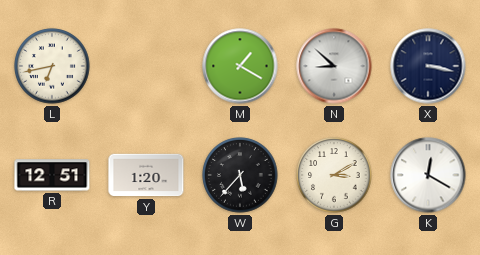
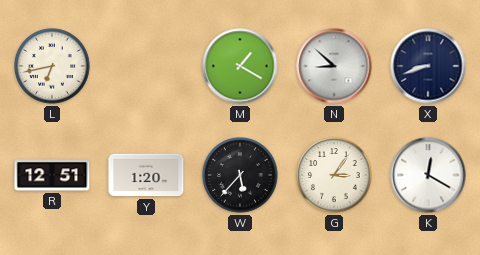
X: 3:17 -> 8:42 (428, 66)
G: 3:10 -> 3:06 (334, 175)
